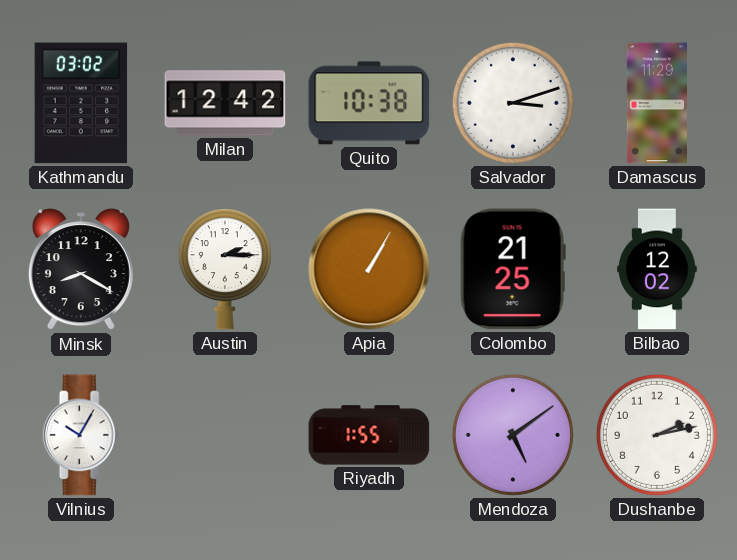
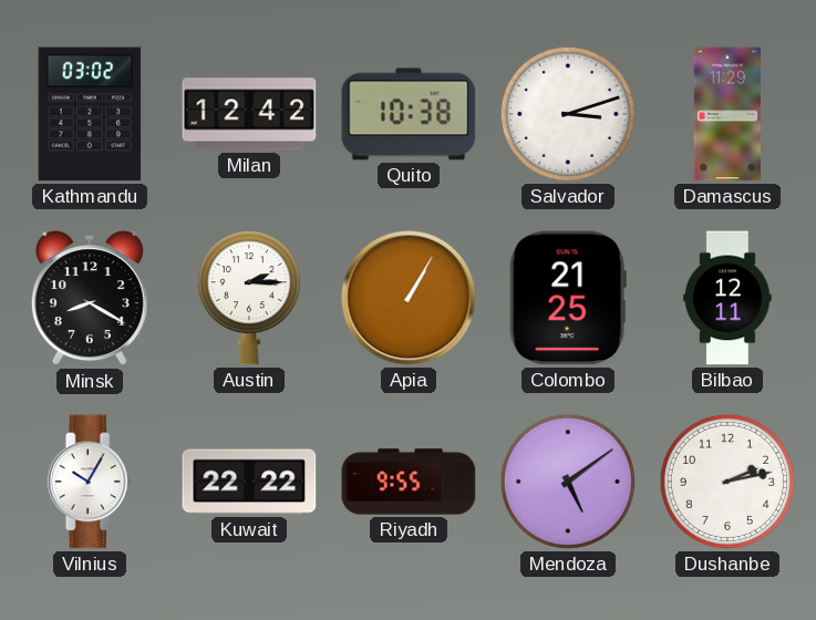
Bilbao: 12:02 -> 12:11 (727, 298)
Kuwait: none -> 22:22 (249, 482)
Riyadh: 1:55 -> 9:55 (409, 482)
